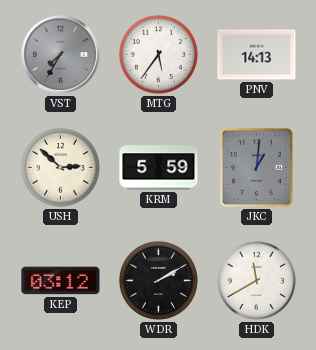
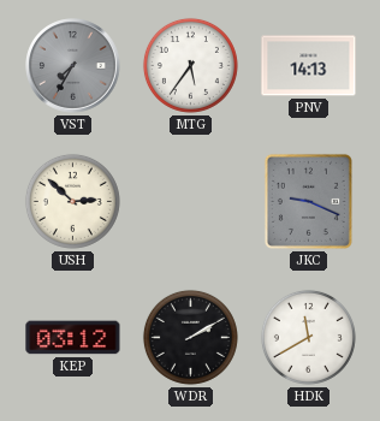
KRM: 5:59 -> none (159, 168)
JKC: 1:01 -> 9:19 (308, 201)
